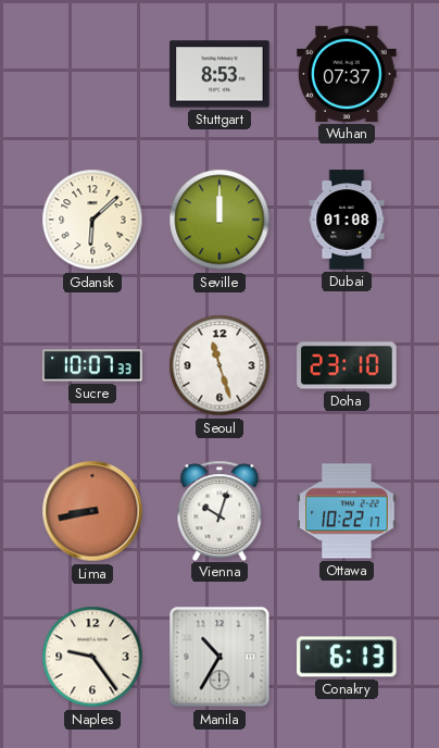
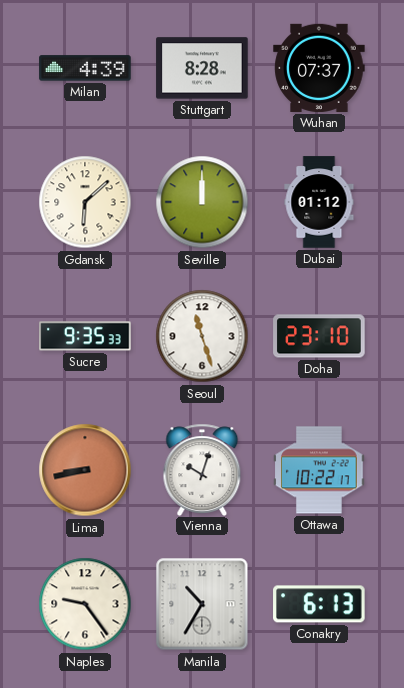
Milan: none -> 4:39 (85, 68)
Stuttgart: 8:53 -> 8:28 (202, 68)
Dubai: 01:08 -> 01:12 (319, 202)
Sucre: 10:07 -> 9:35 (85, 336)
